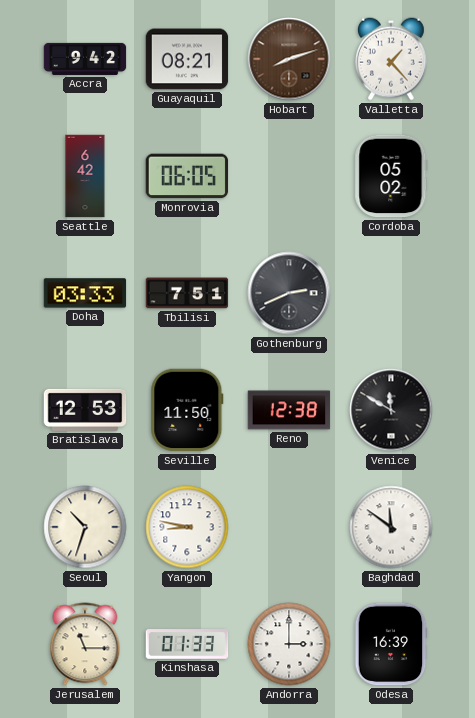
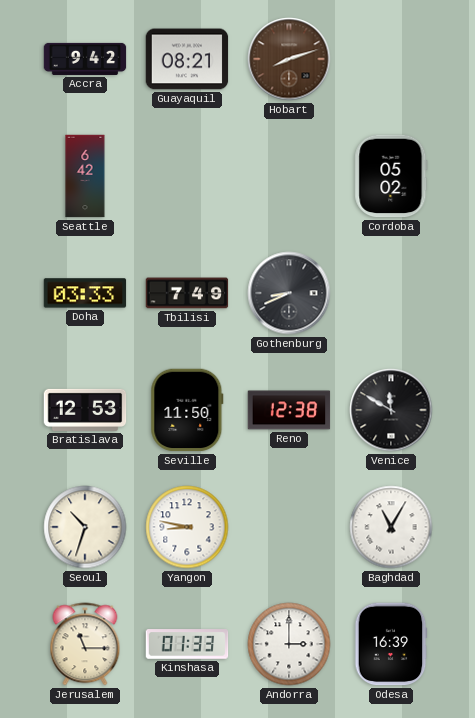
Valletta: 1:23 -> none (391, 59)
Monrovia: 06:05 -> none (187, 176)
Tbilisi: 7:51 -> 7:49 (187, 293)
Gothenburg: 2:41 -> 8:41 (289, 293)
Baghdad: 11:51 -> 11:05 (391, 527)
